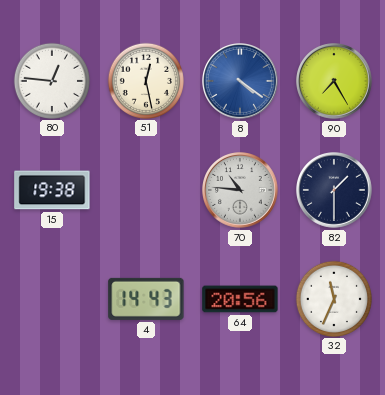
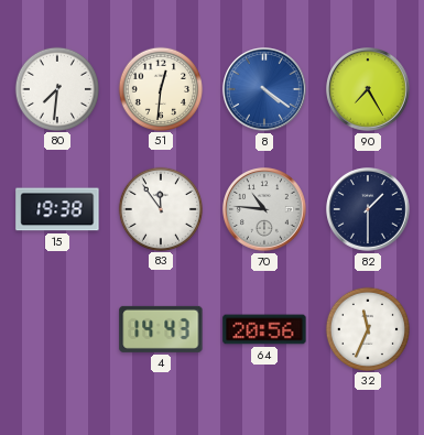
80: 12:46 -> 7:31 (56, 88)
51: 12:28 -> 12:31 (160, 88)
83: none -> 11:54 (160, 208)
